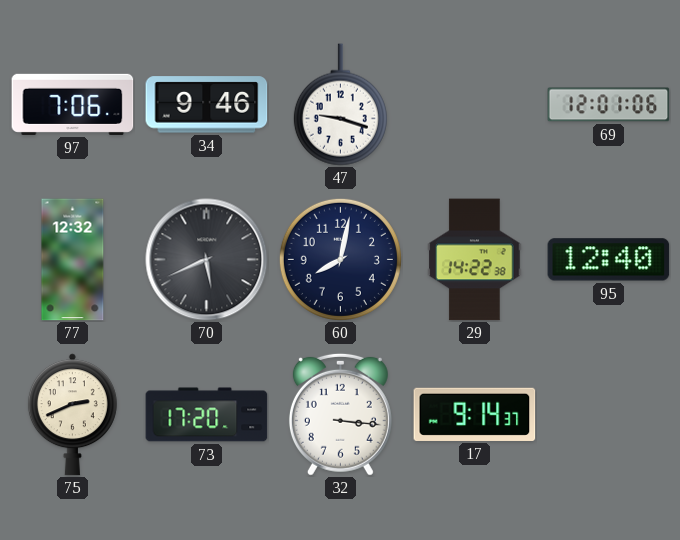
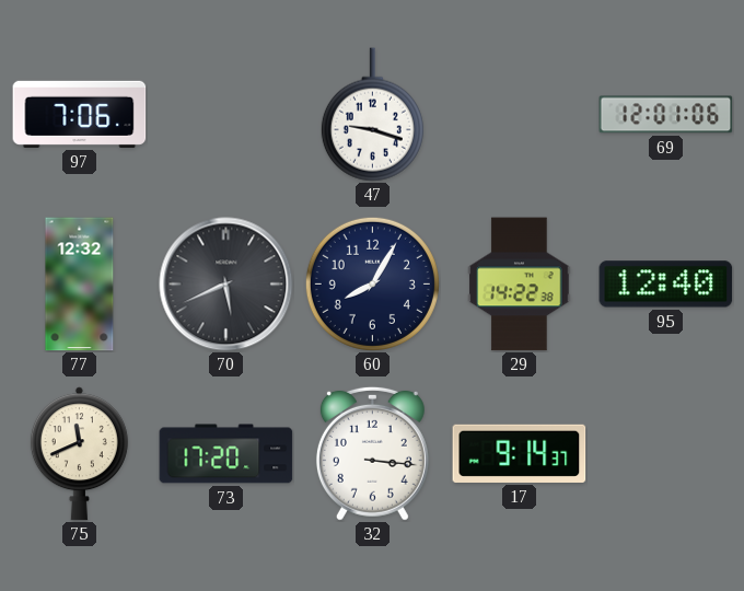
34: 9:46 -> none (207, 105)
60: 8:02 -> 8:05 (372, 283)
75: 2:41 -> 11:41 (79, 454)
